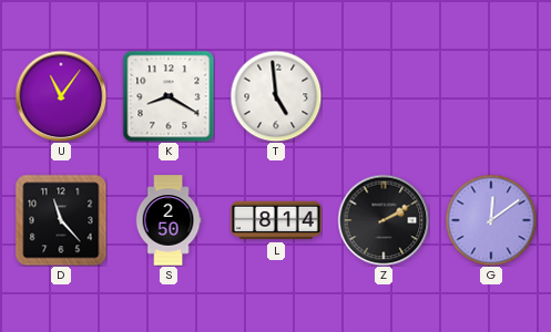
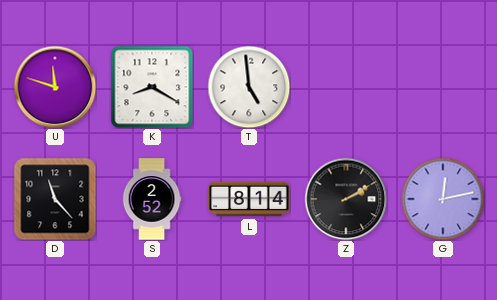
U: 11:06 -> 11:48 (55, 87)
S: 2:50 -> 2:52 (152, 199)
G: 12:09 -> 12:13 (443, 199)
